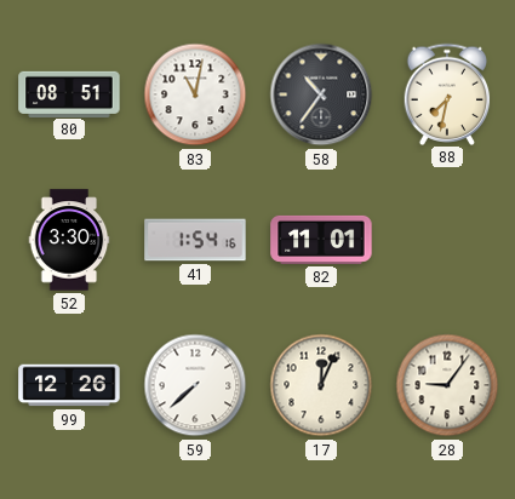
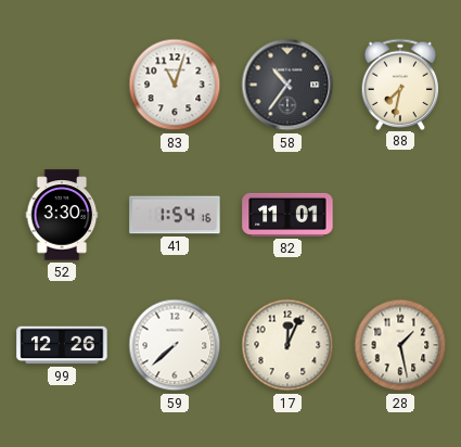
80: 08:51 -> none (69, 93)
83: 11:02 -> 11:03 (175, 85)
28: 9:06 -> 1:28 (400, 345)
